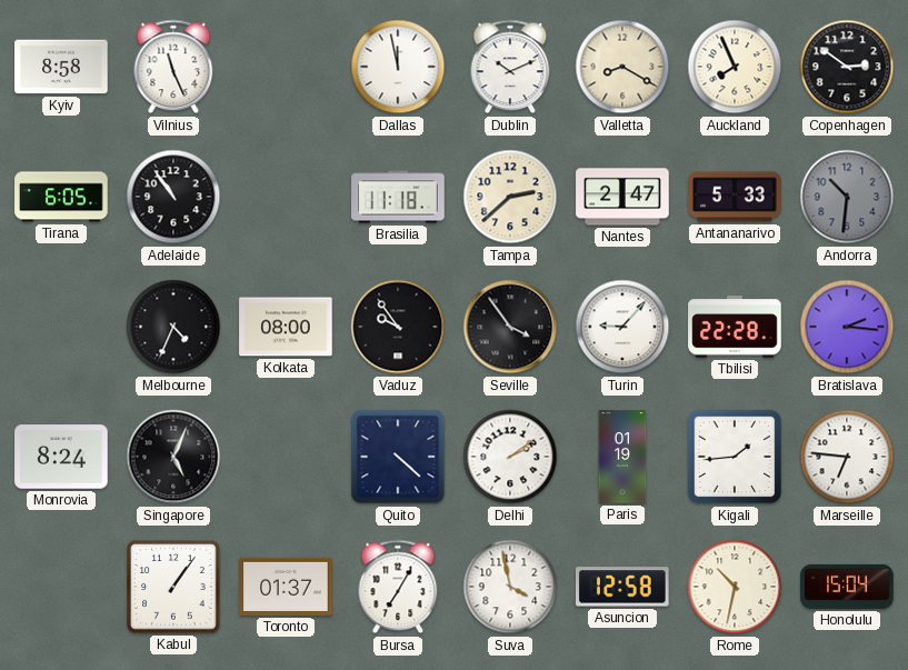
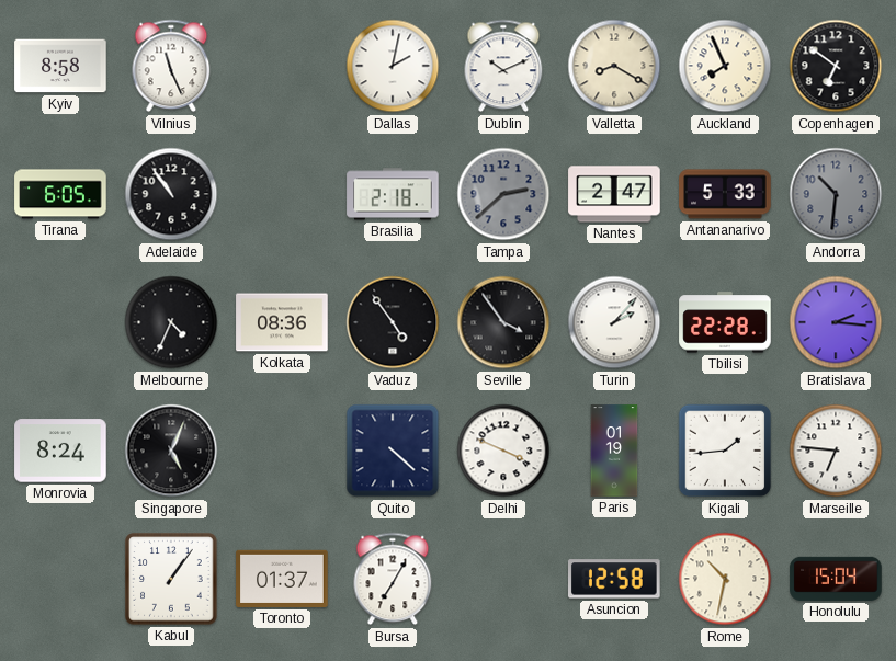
Dallas: 11:58 -> 2:02 (393, 66)
Copenhagen: 2:51 -> 6:51 (836, 66)
Brasilia: 11:18 -> 2:18 (393, 194)
Tampa dial: cream -> grey (503, 194)
Kolkata: 08:00 -> 08:36 (282, 322)
Vaduz: 9:54 -> 4:54 (393, 322)
Turin: 9:07 -> 2:07 (614, 322)
Delhi: 2:09 -> 3:49 (503, 451)
Suva: 3:58 -> none (510, 587)
